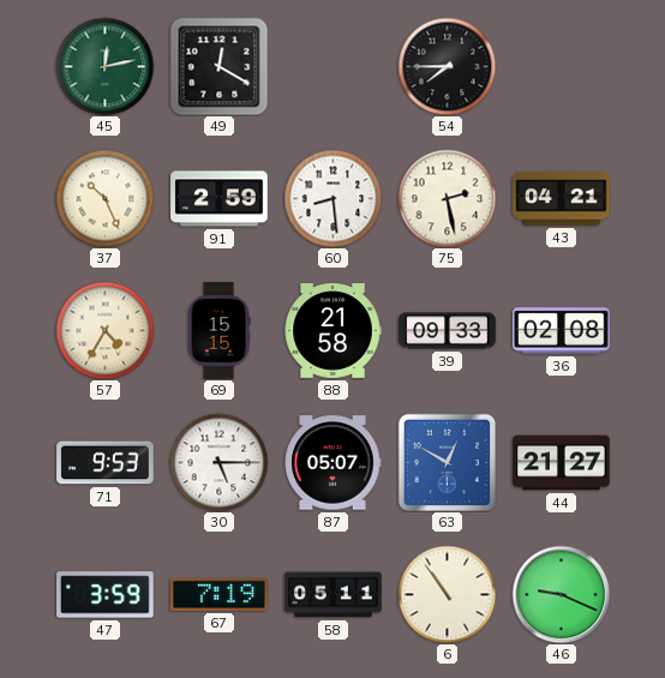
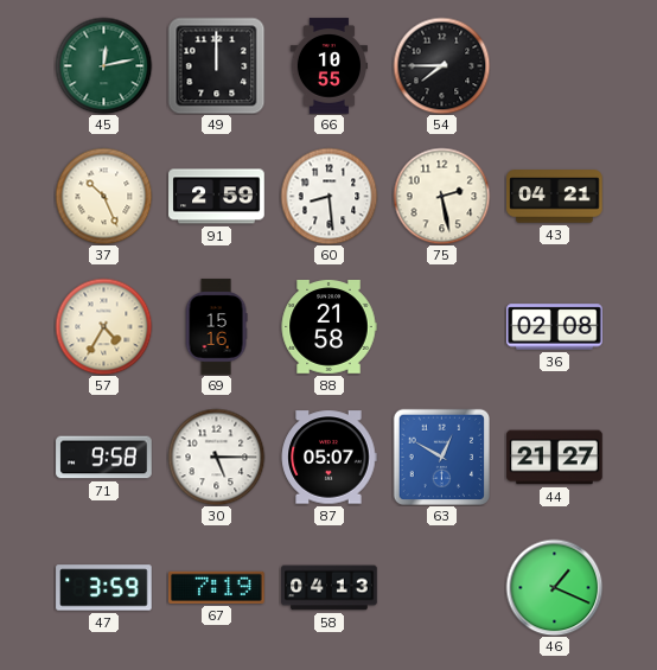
49: 12:20 -> 12:00 (216, 65)
66: none -> 10:55 (328, 66)
69: 15:15 -> 15:16 (216, 327)
39: 09:33 -> none (448, 331)
71: 9:53 -> 9:58 (104, 458)
58: 05:11 -> 04:13 (330, 588)
6: 10:54 -> none (447, 594)
46: 9:19 -> 1:19 (554, 587)
